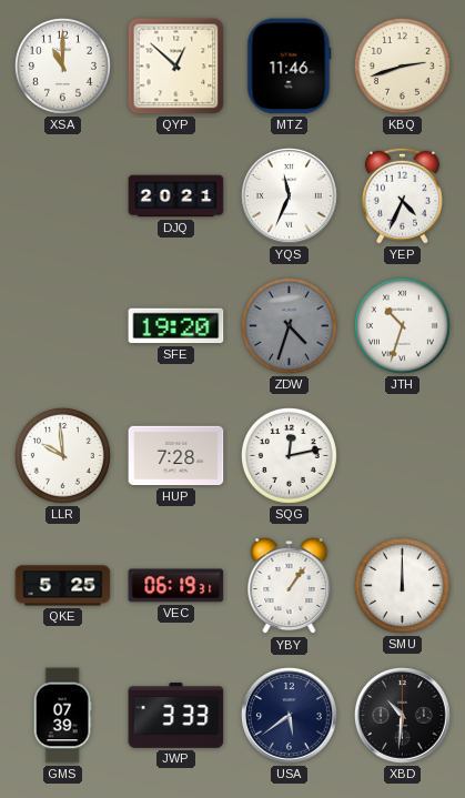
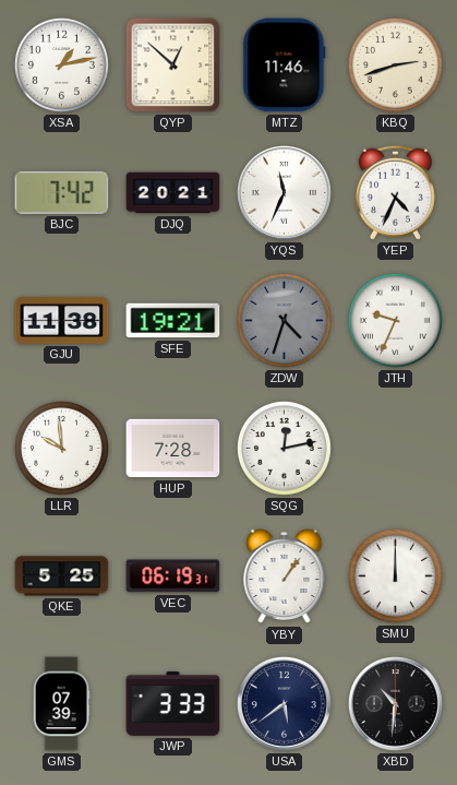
XSA: 11:00 -> 1:13 (61, 64)
BJC: none -> 7:42 (62, 192)
GJU: none -> 11:38 (62, 321)
SFE: 19:20 -> 19:21 (173, 321)
JTH: 10:33 -> 9:34 (395, 320)
